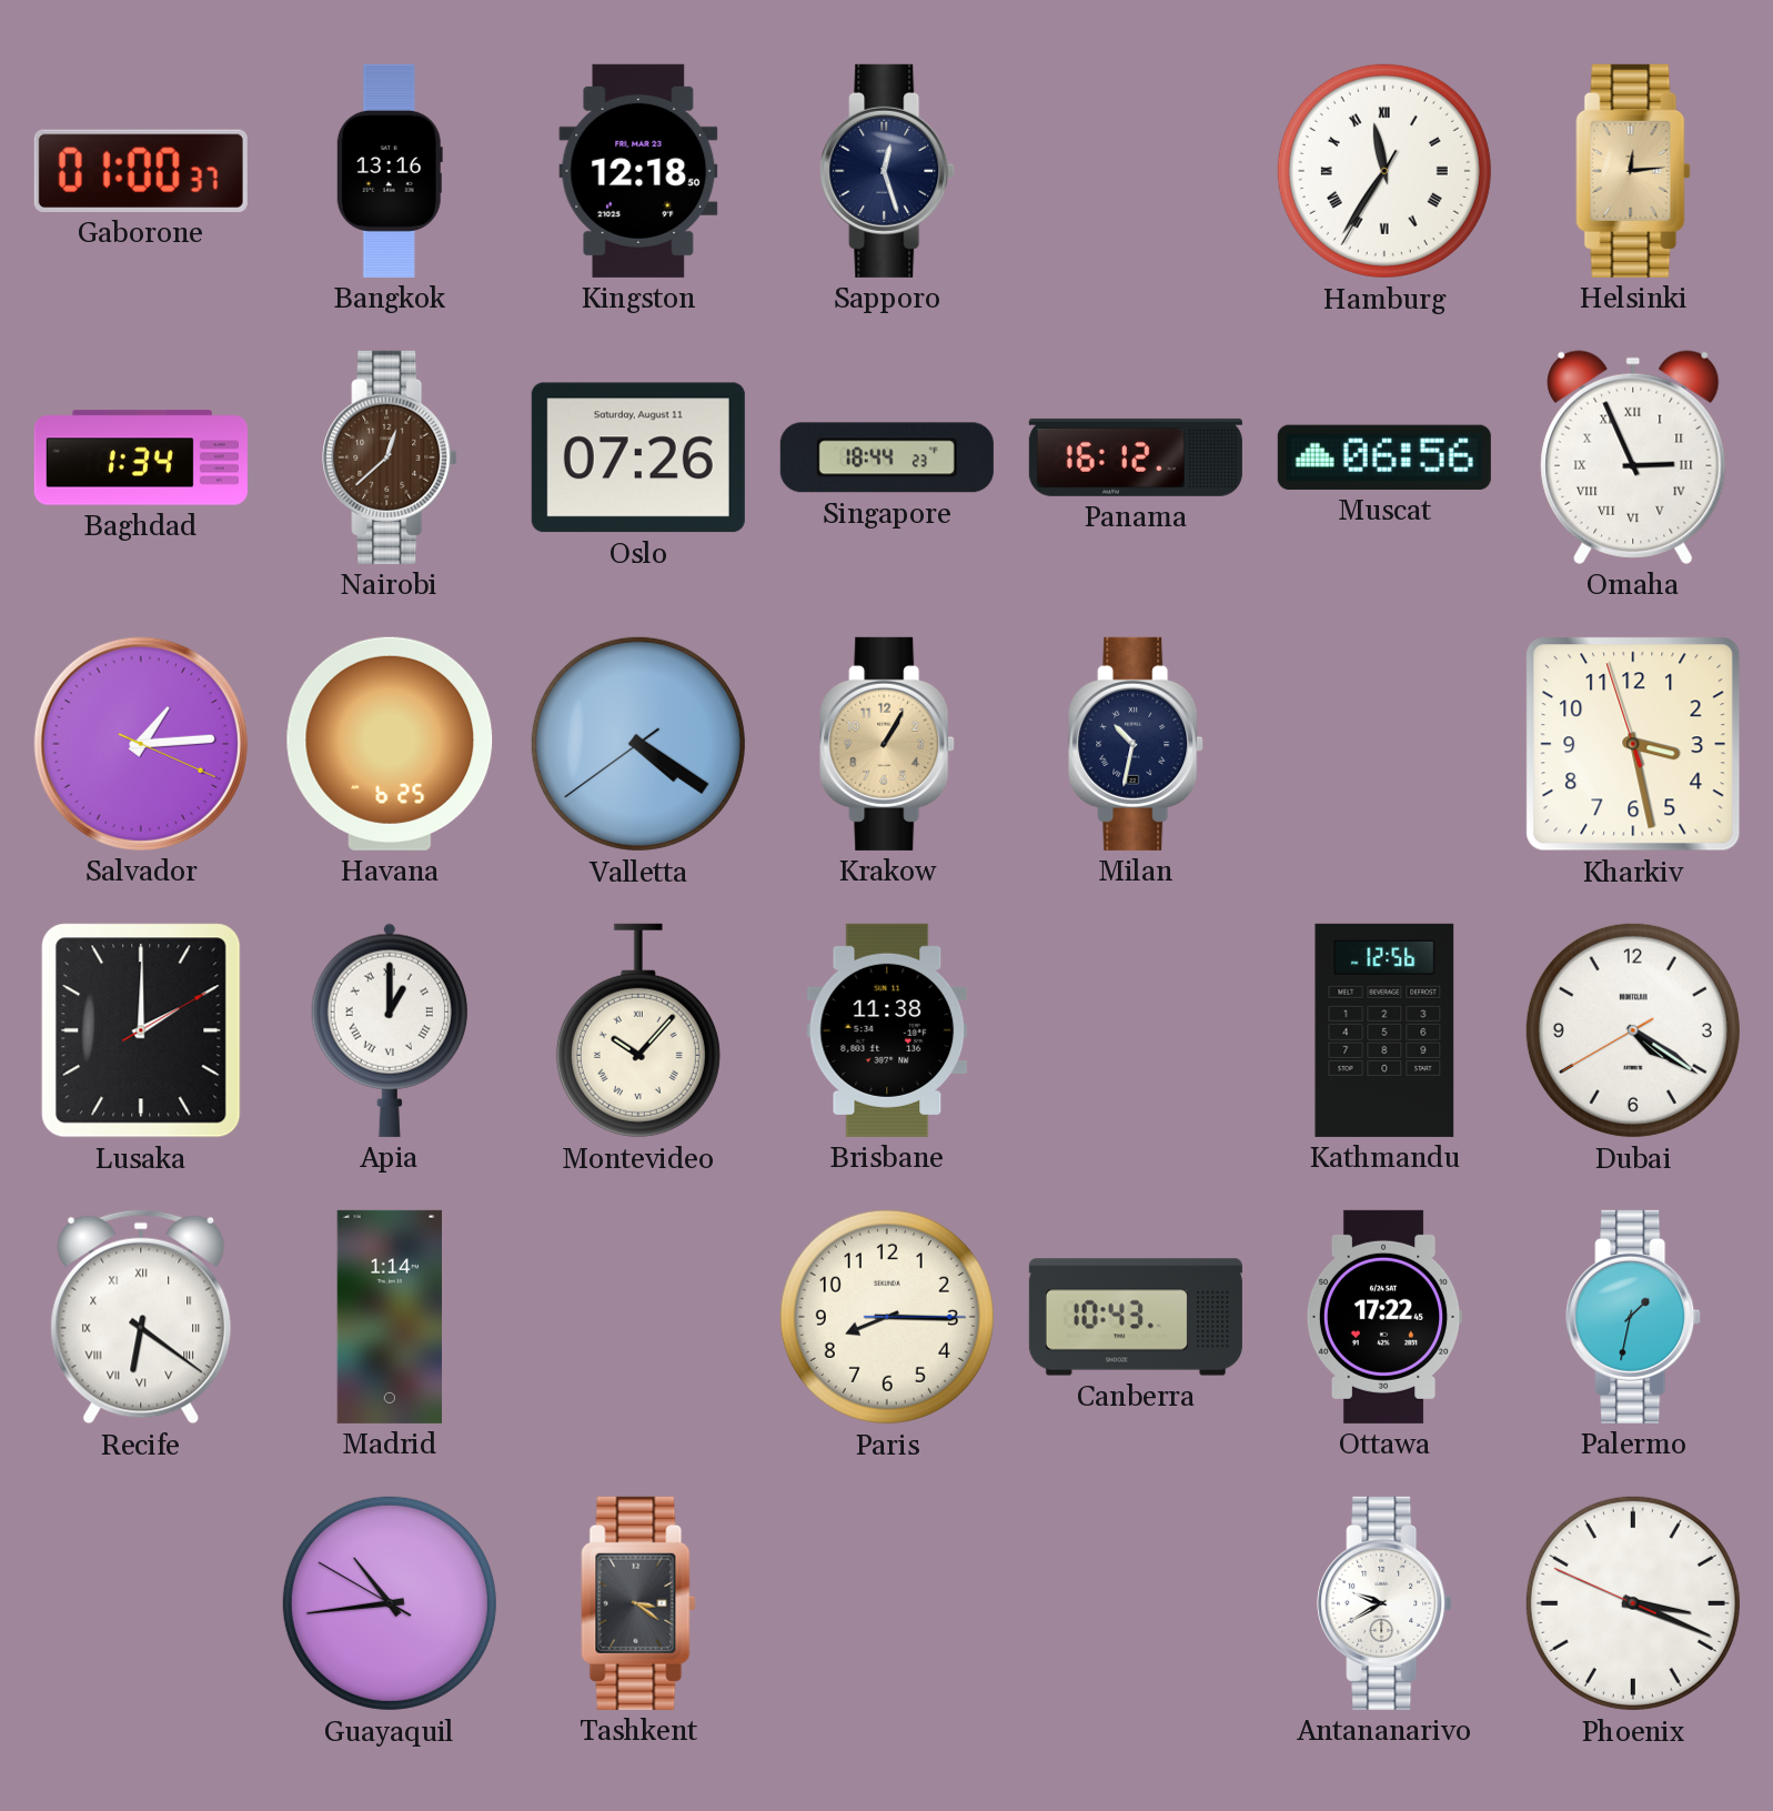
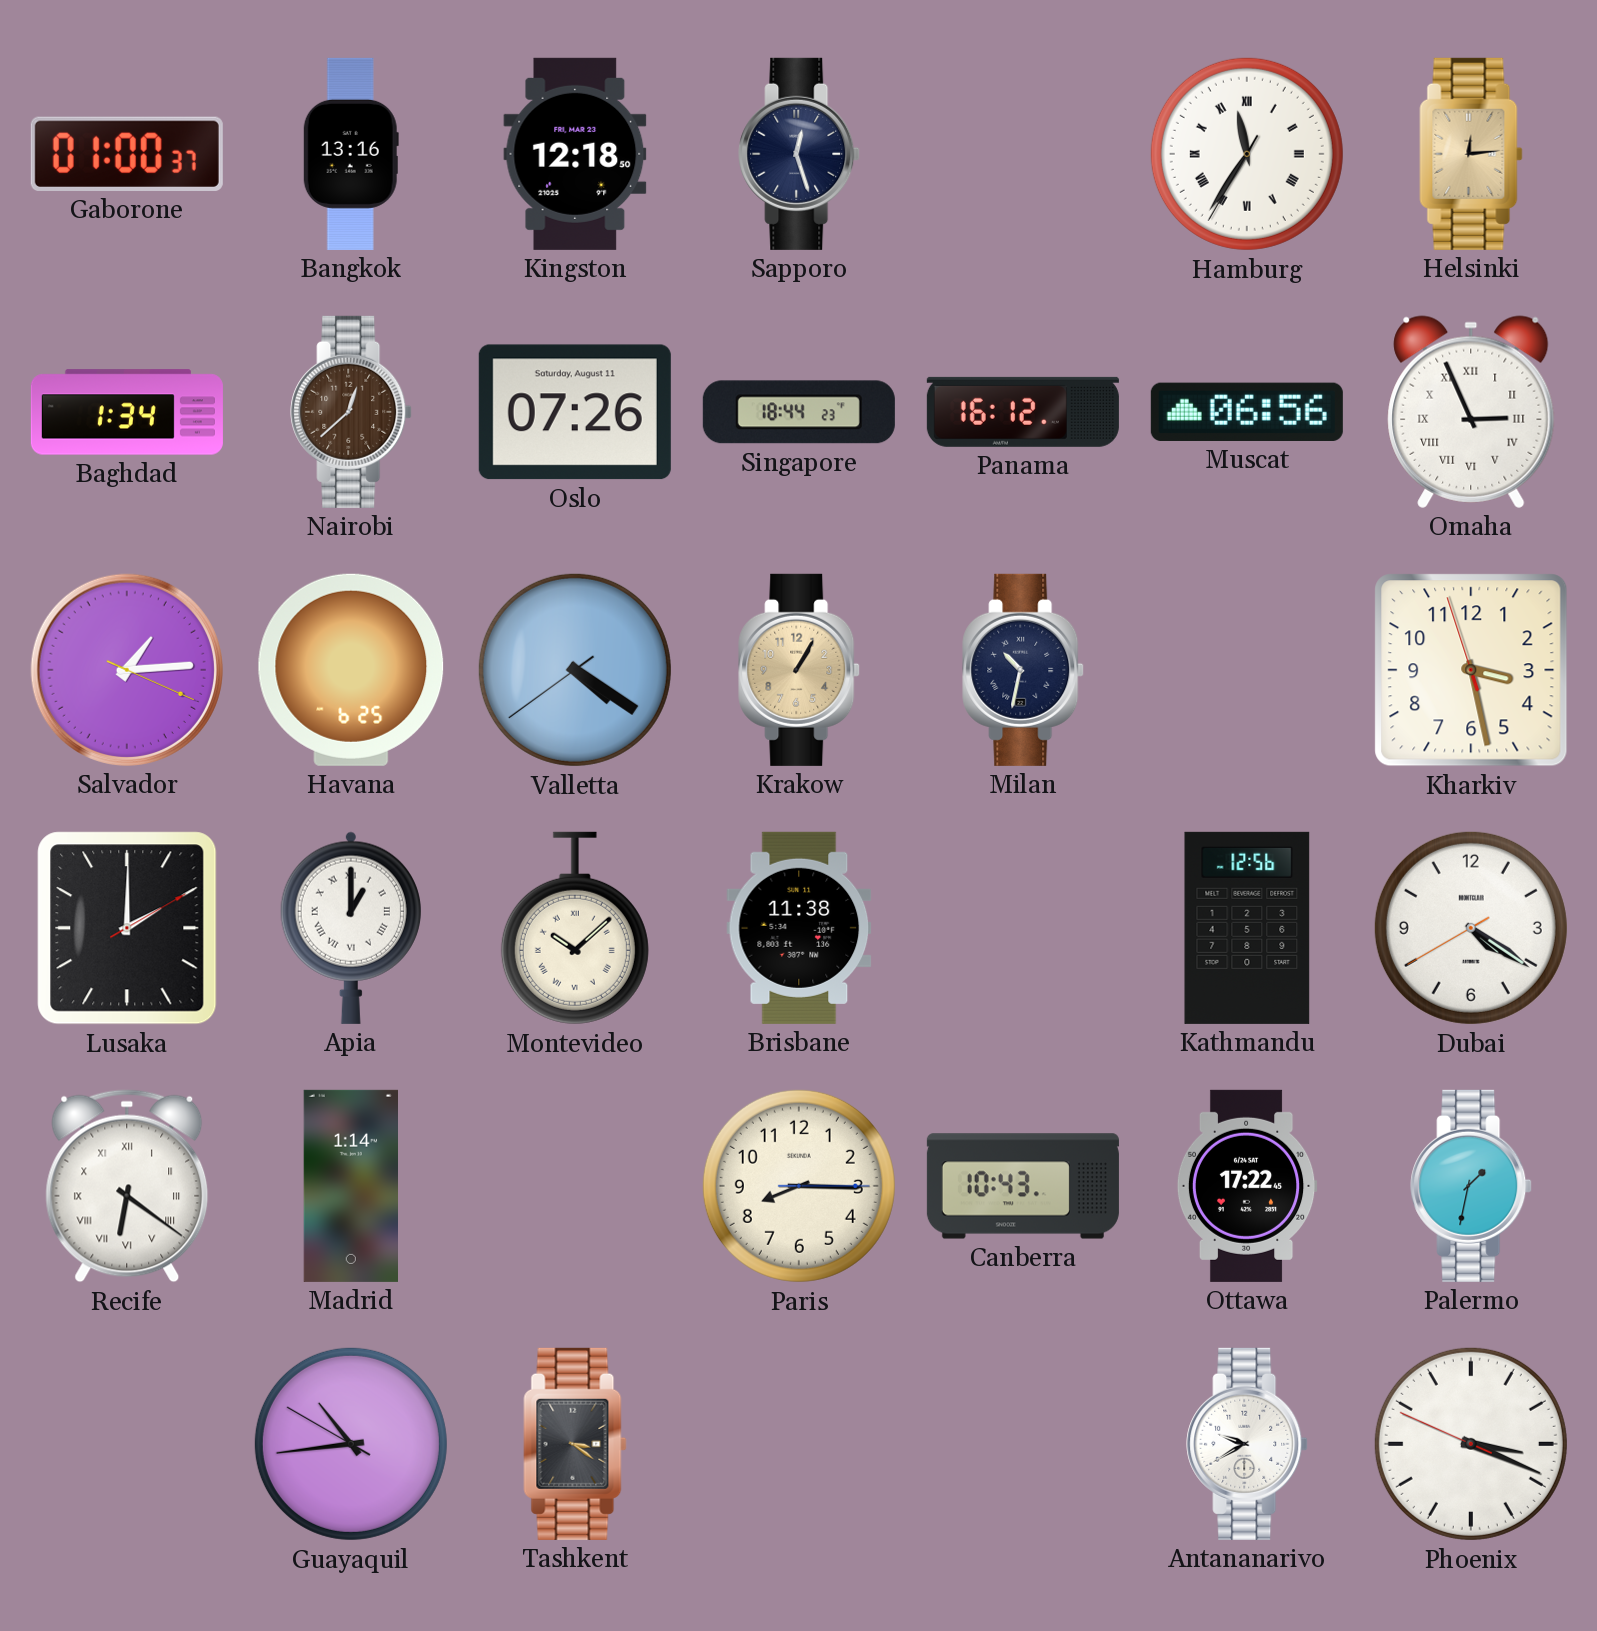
Montevideo: 10:07 -> 10:08 (575, 928)
